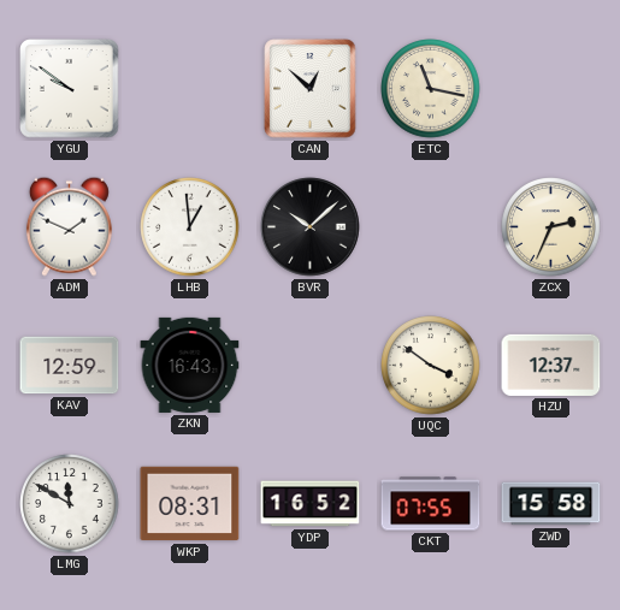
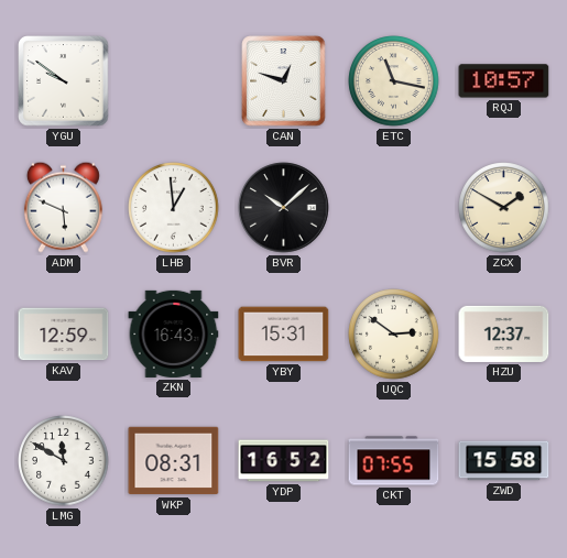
CAN: 12:52 -> 12:48 (284, 81)
RQJ: none -> 10:57 (504, 81)
ADM: 1:49 -> 5:49 (63, 207)
ZCX: 2:34 -> 1:50 (504, 208)
YBY: none -> 15:31 (284, 335)
UQC: 3:51 -> 2:51 (394, 335)
